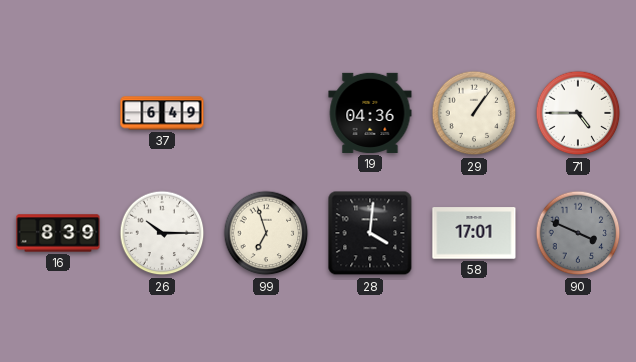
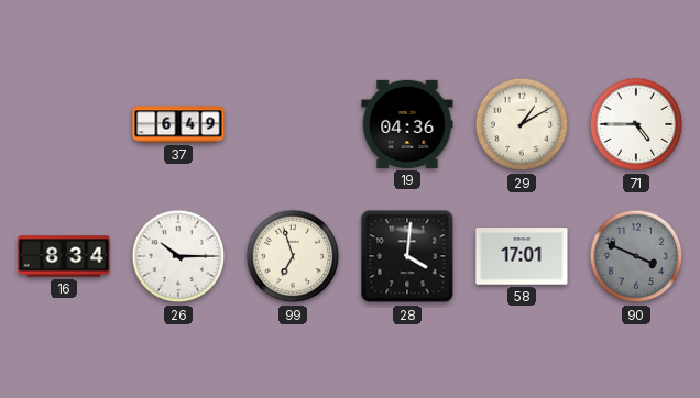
29: 1:06 -> 1:10 (522, 124)
16: 8:39 -> 8:34 (64, 256)
